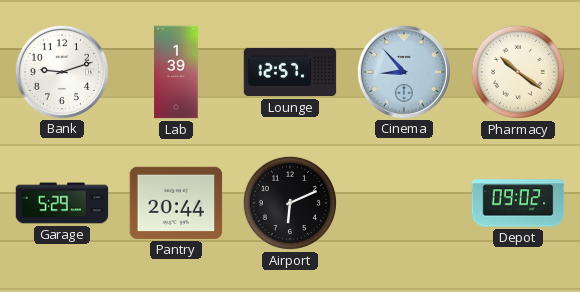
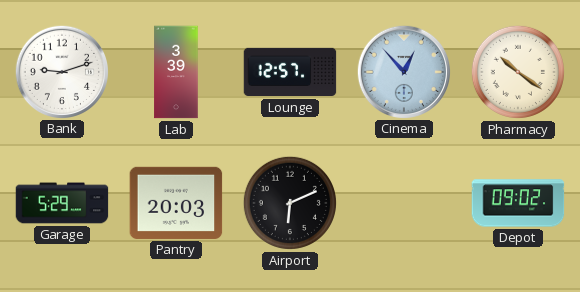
Lab: 1:39 -> 3:39 (176, 72)
Cinema: 8:53 -> 12:53 (403, 71)
Pantry: 20:44 -> 20:03 (176, 203)
